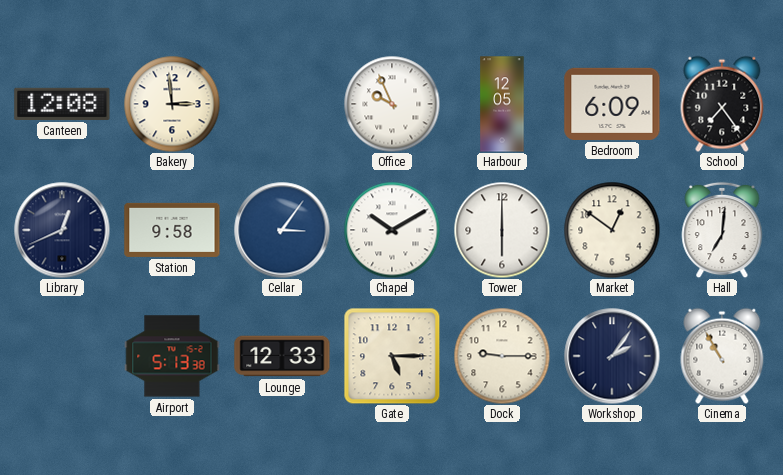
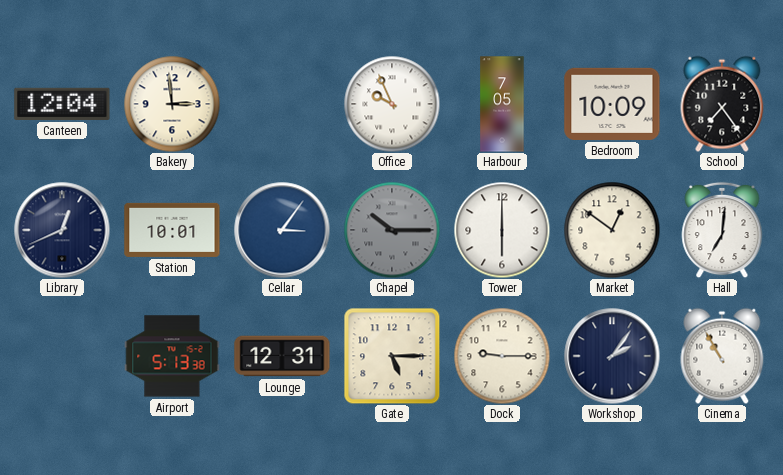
Canteen: 12:08 -> 12:04 (62, 104)
Harbour: 12:05 -> 7:05 (502, 104)
Bedroom: 6:09 -> 10:09 (612, 104)
Station: 9:58 -> 10:01 (172, 230)
Chapel: 10:10 -> 10:15 (392, 230)
Chapel dial: white -> grey (392, 230)
Lounge: 12:33 -> 12:31 (282, 356)
